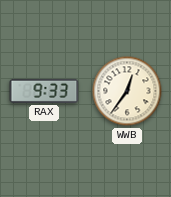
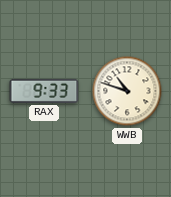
WWB: 12:36 -> 10:48 (127, 91)
